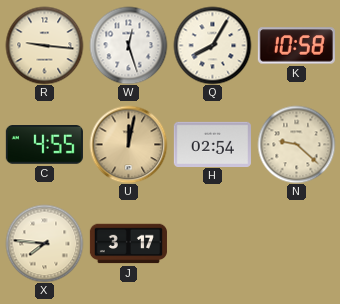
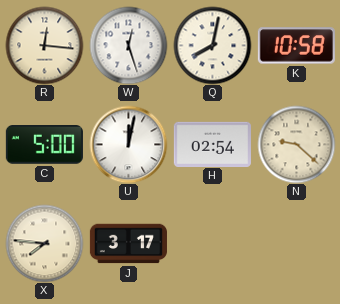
R: 9:16 -> 12:16 (44, 45)
Q: 8:05 -> 8:02 (212, 45)
C: 4:55 -> 5:00 (44, 145)
U dial: champagne -> white (128, 144)
